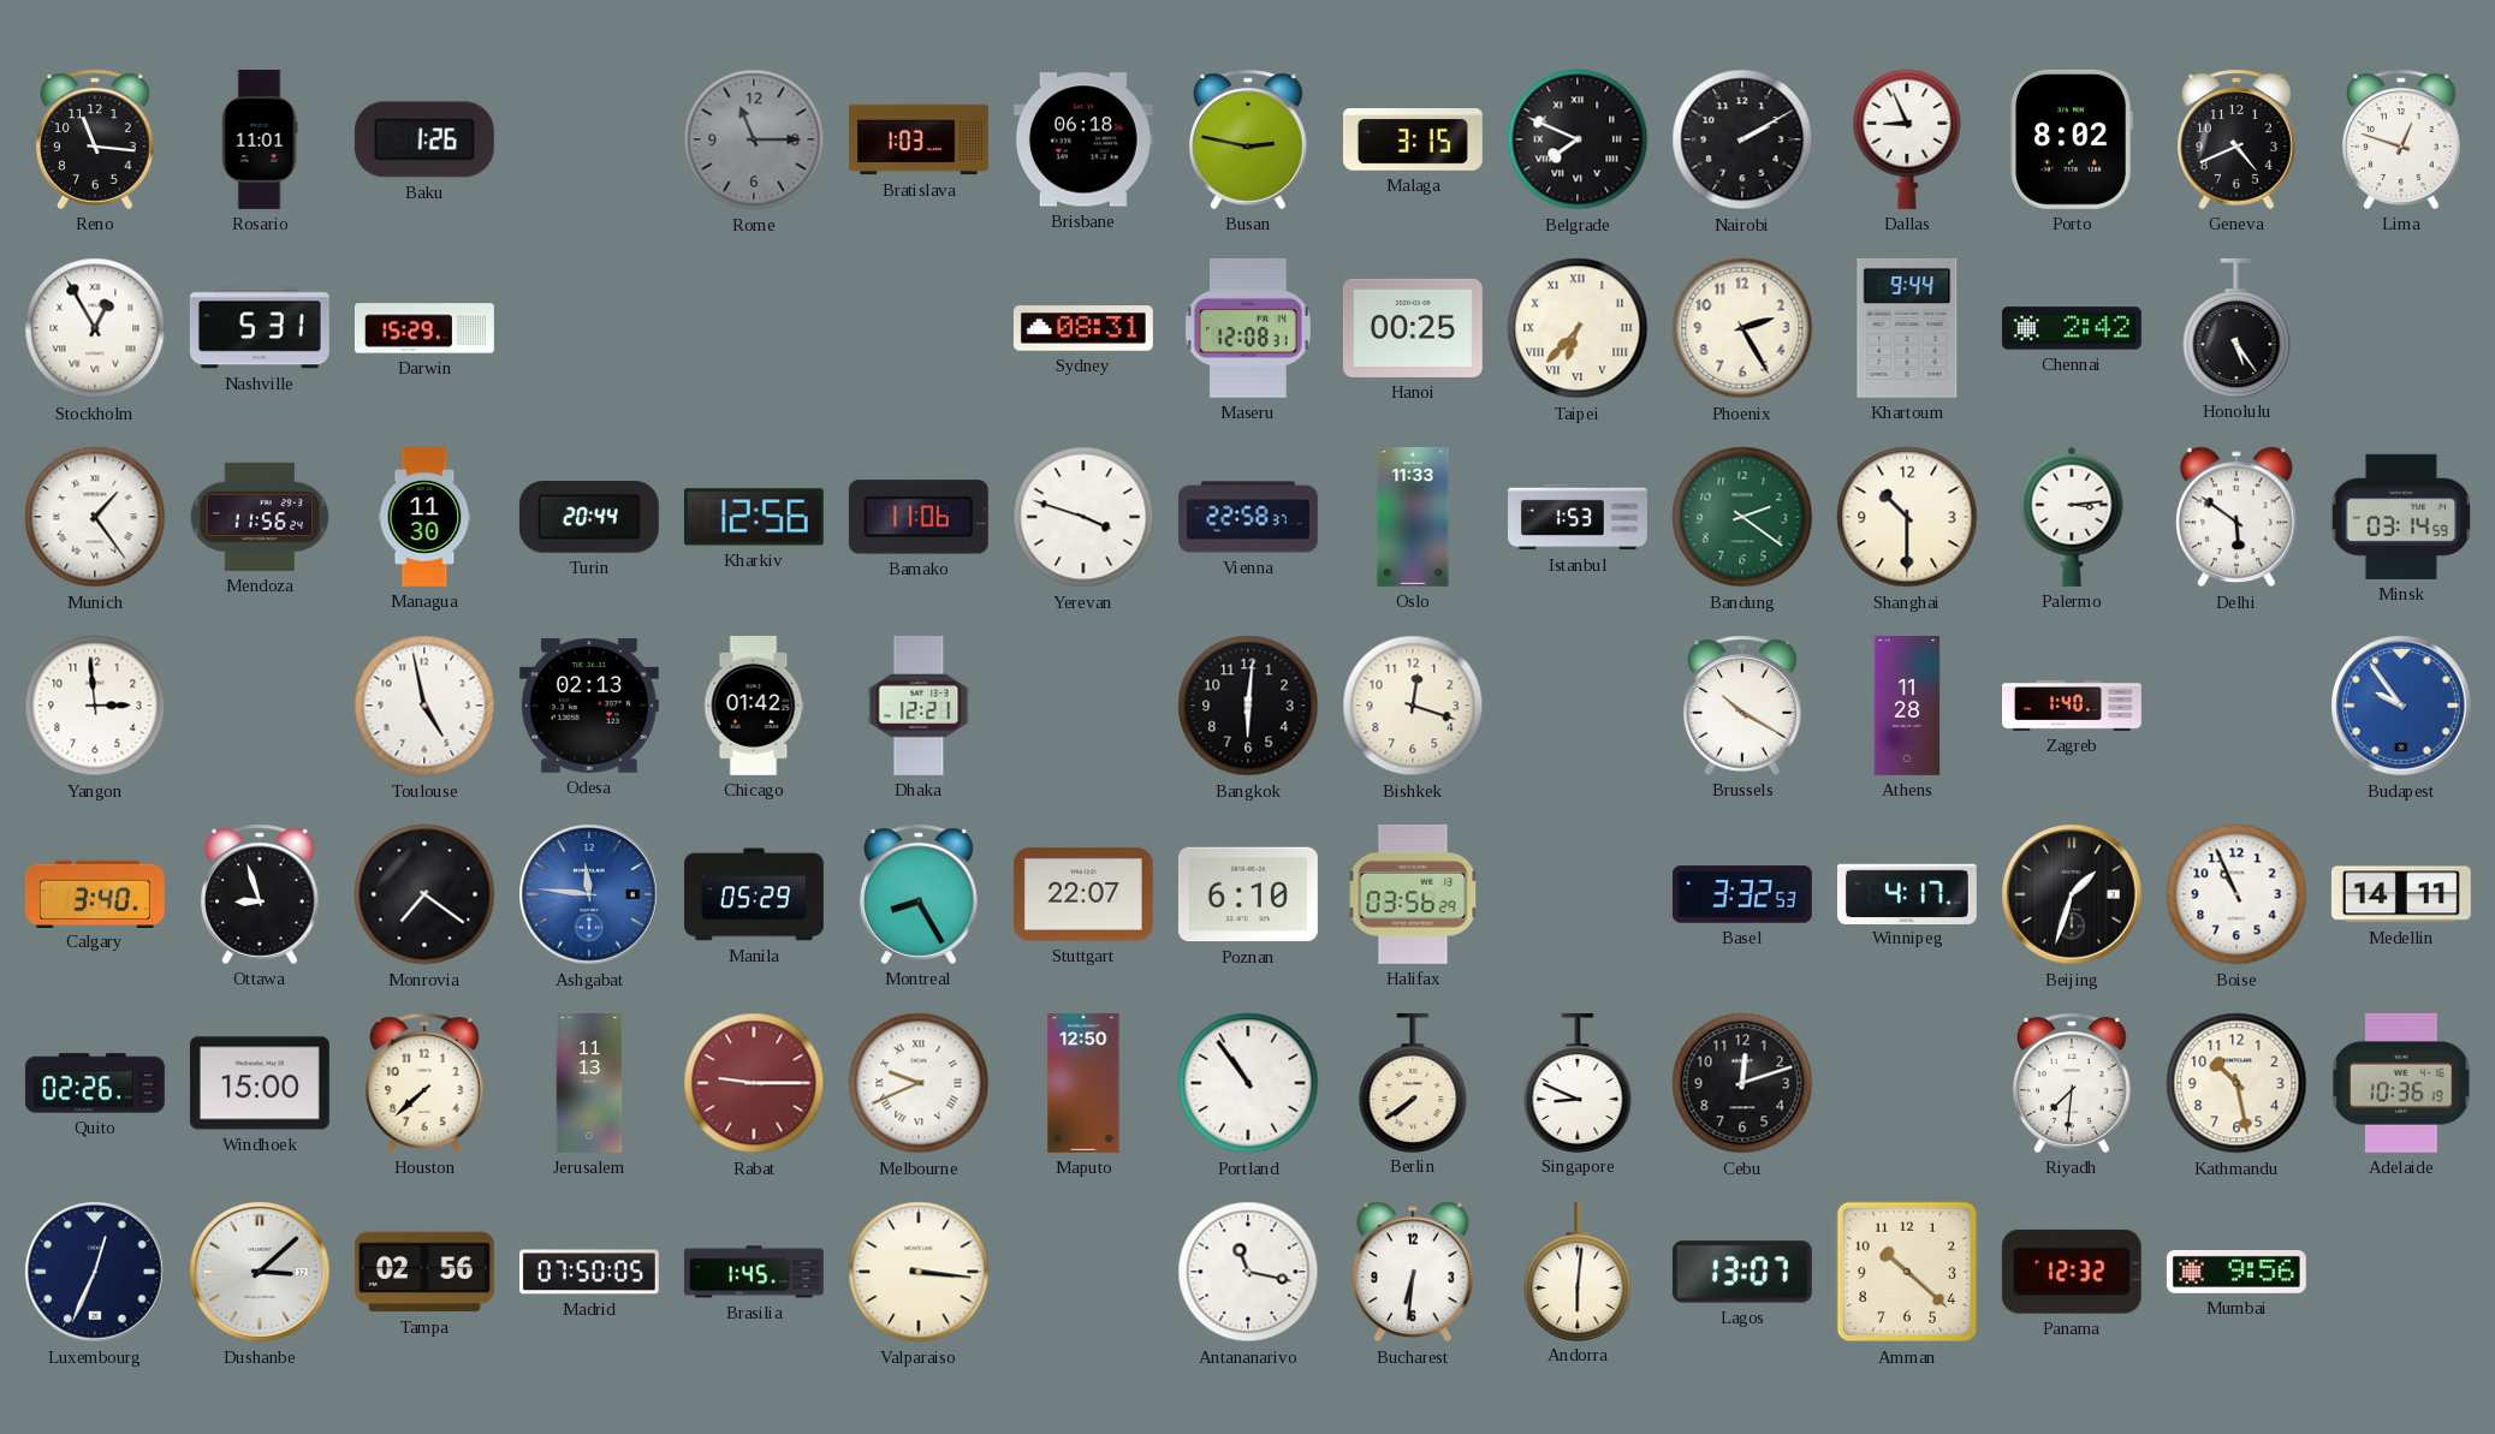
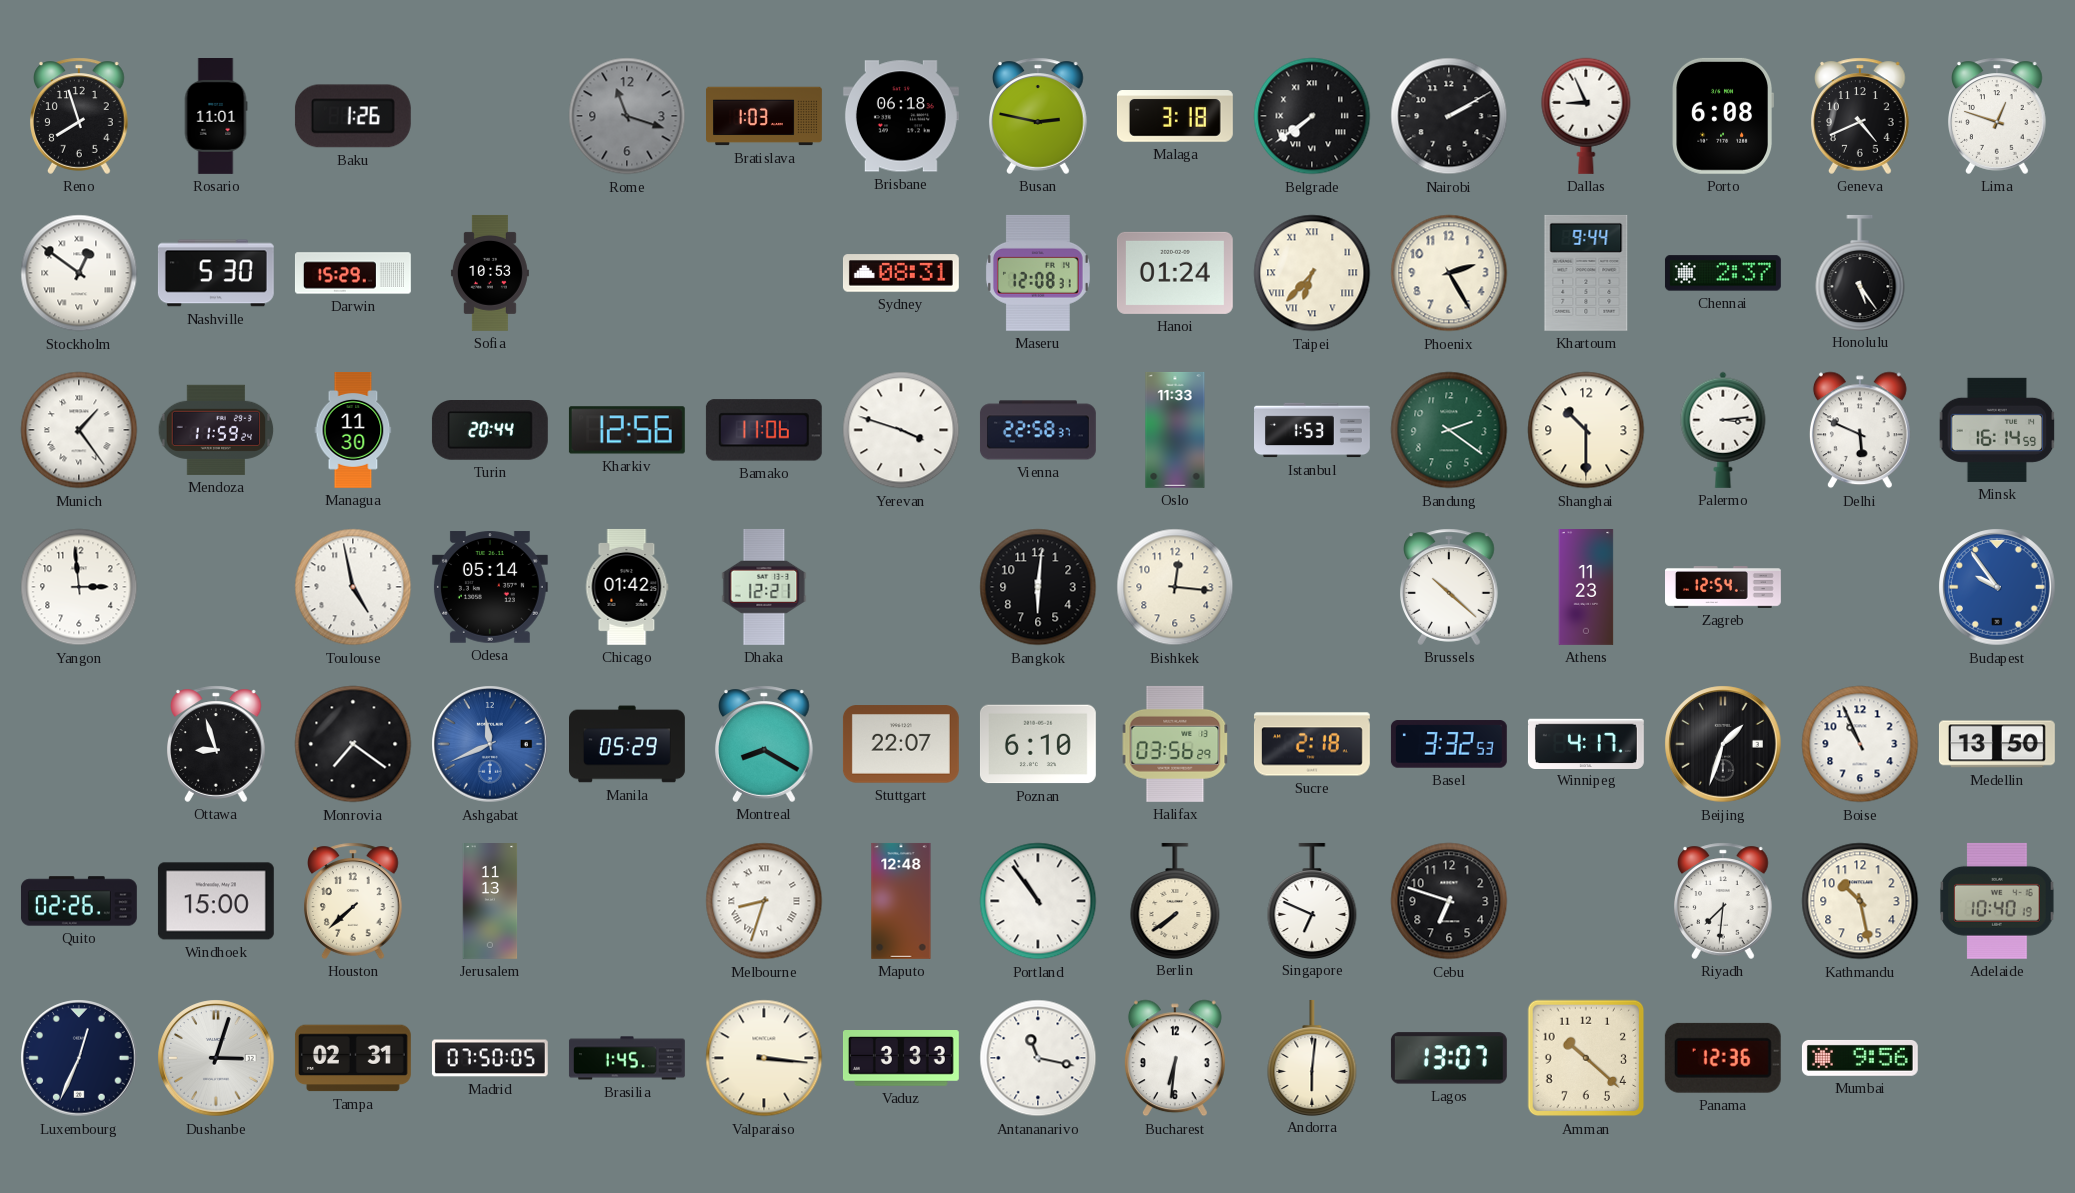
Reno: 11:16 -> 7:57 (80, 116)
Rome: 11:15 -> 11:18 (627, 116)
Malaga: 3:15 -> 3:18 (1175, 117)
Belgrade: 7:49 -> 7:39 (1312, 116)
Porto: 8:02 -> 6:08 (1723, 116)
Stockholm: 12:55 -> 12:51 (79, 273)
Nashville: 5:31 -> 5:30 (216, 273)
Sofia: none -> 10:53 (490, 273)
Hanoi: 00:25 -> 01:24 (1175, 273)
Chennai: 2:42 -> 2:37 (1723, 273)
Mendoza: 11:56 -> 11:59 (216, 430)
Delhi: 5:51 -> 5:49 (1860, 430)
Minsk: 03:14 -> 16:14 (1997, 430)
Odesa: 02:13 -> 05:14 (490, 587)
Bishkek: 12:18 -> 12:16 (1175, 587)
Brussels: 10:20 -> 10:22 (1450, 587)
Athens: 11:28 -> 11:23 (1586, 588)
Zagreb: 1:40 -> 12:54 (1724, 588)
Calgary: 3:40 -> none (95, 893)
Ashgabat: 11:46 -> 11:41 (490, 744)
Montreal: 8:25 -> 8:20 (765, 744)
Sucre: none -> 2:18 (1312, 744)
Medellin: 14:11 -> 13:50 (1997, 744)
Rabat: 9:15 -> none (754, 1083)
Melbourne: 9:41 -> 8:33 (764, 901)
Maputo: 12:50 -> 12:48 (901, 901)
Singapore: 8:49 -> 6:49 (1312, 900)
Cebu: 12:12 -> 6:48 (1449, 901)
Adelaide: 10:36 -> 10:40 (1997, 901)
Dushanbe: 3:08 -> 3:03 (216, 1058)
Tampa: 02:56 -> 02:31 (353, 1058)
Vaduz: none -> 3:33 (901, 1059)
Panama: 12:32 -> 12:36 (1723, 1058)
